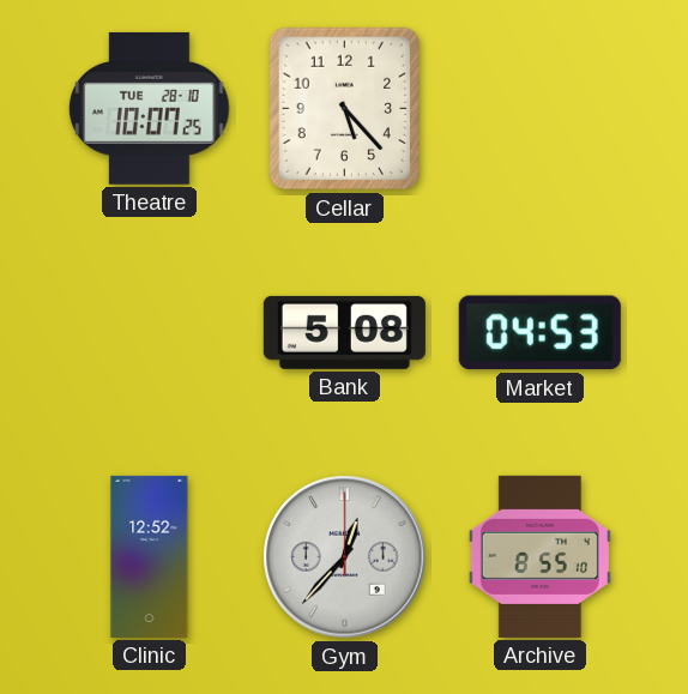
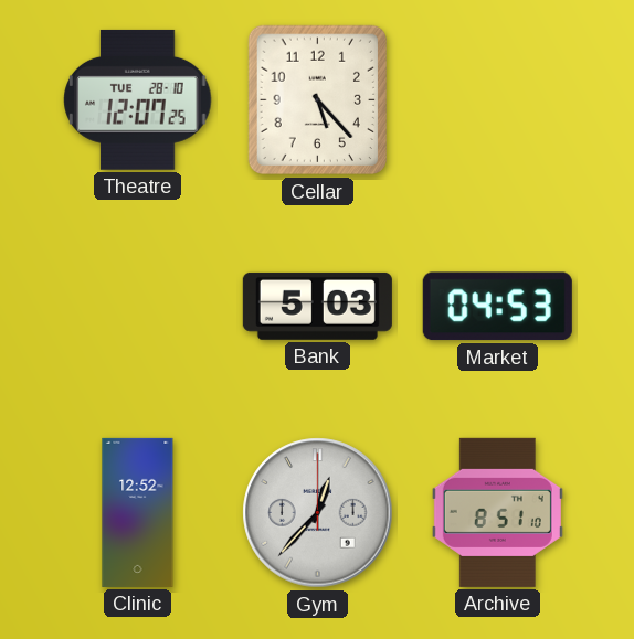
Theatre: 10:07 -> 12:07 (138, 99)
Bank: 5:08 -> 5:03 (317, 306)
Archive: 8:55 -> 8:51 (497, 512)
